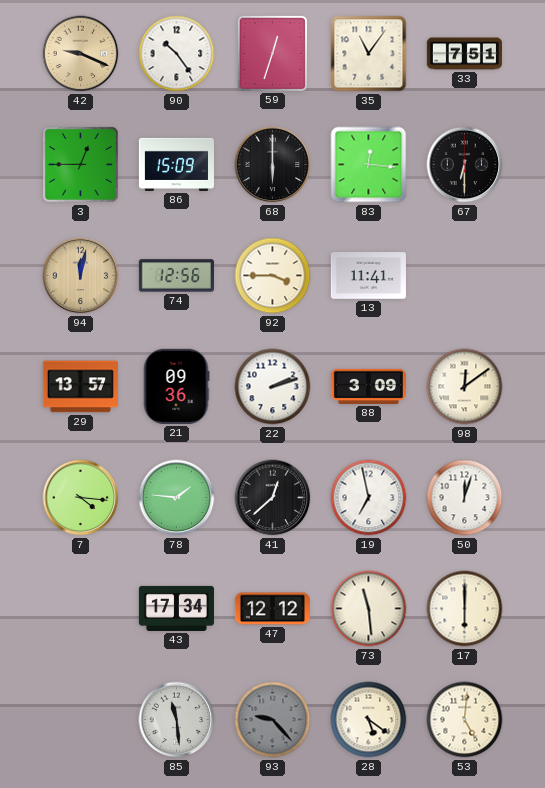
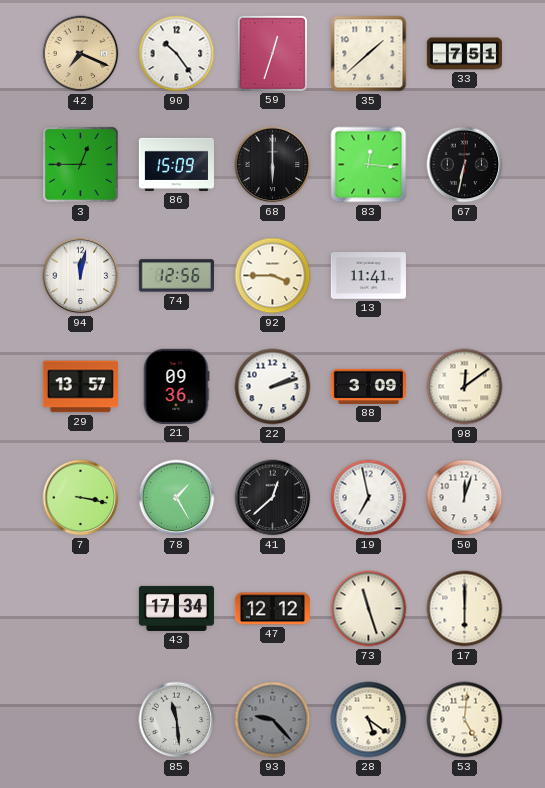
42: 9:19 -> 7:19 (81, 54)
35: 11:06 -> 1:38 (369, 54)
67: 6:30 -> 6:32 (465, 165)
94 dial: champagne -> white (81, 276)
7: 4:16 -> 3:17 (81, 498)
78: 1:46 -> 1:25 (177, 498)
73: 11:29 -> 11:27 (369, 609)
